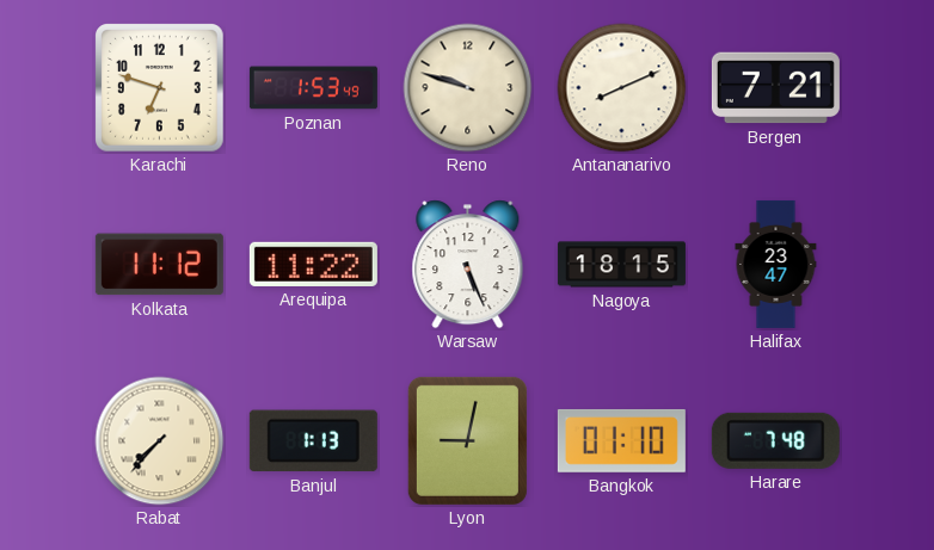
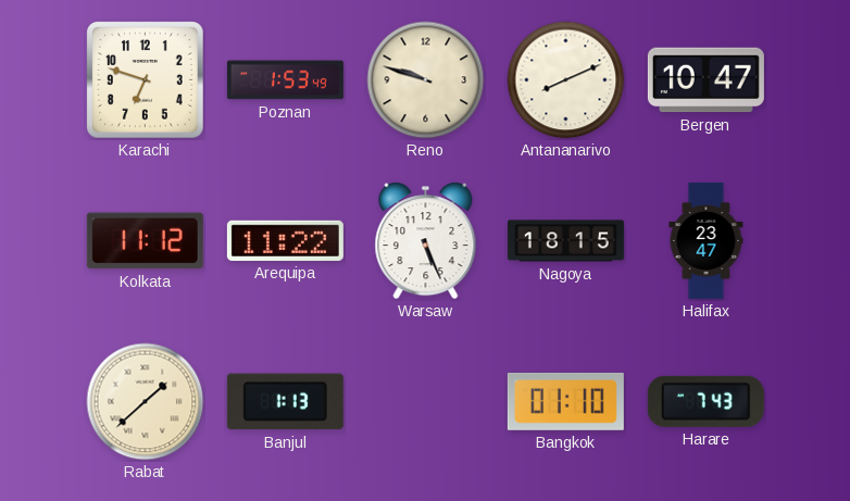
Bergen: 7:21 -> 10:47 (705, 80)
Rabat: 7:37 -> 1:38 (146, 402)
Lyon: 9:02 -> none (467, 440)
Harare: 7:48 -> 7:43 (705, 401)
